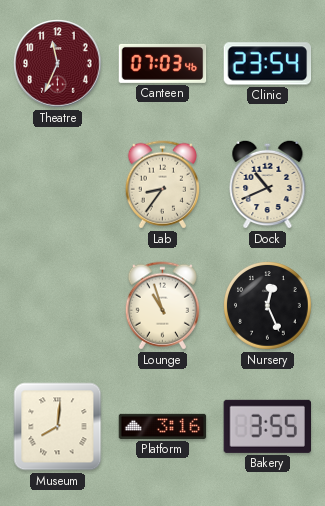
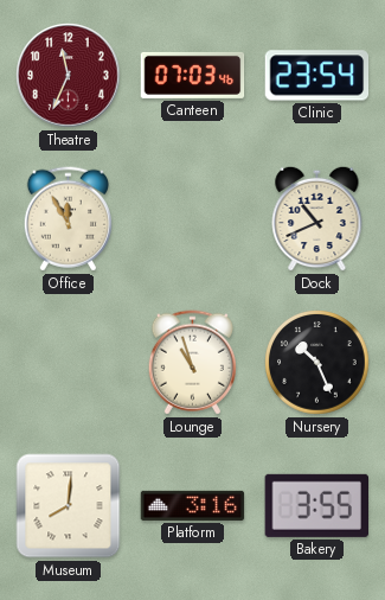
Office: none -> 11:55 (68, 219)
Lab: 8:36 -> none (162, 185)
Nursery: 12:26 -> 10:26 (317, 363)
